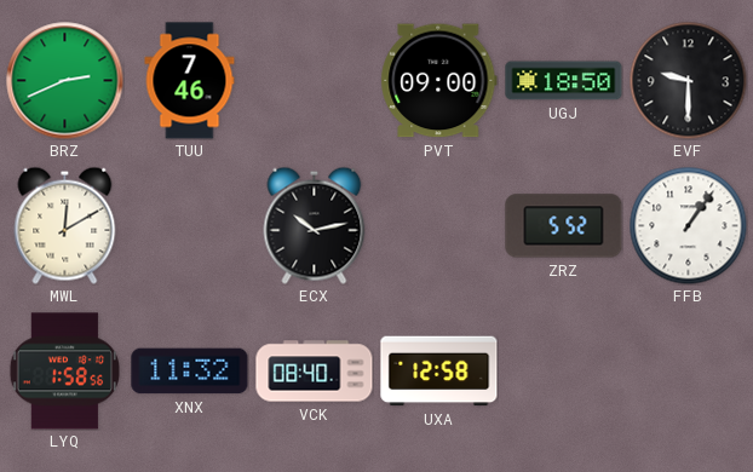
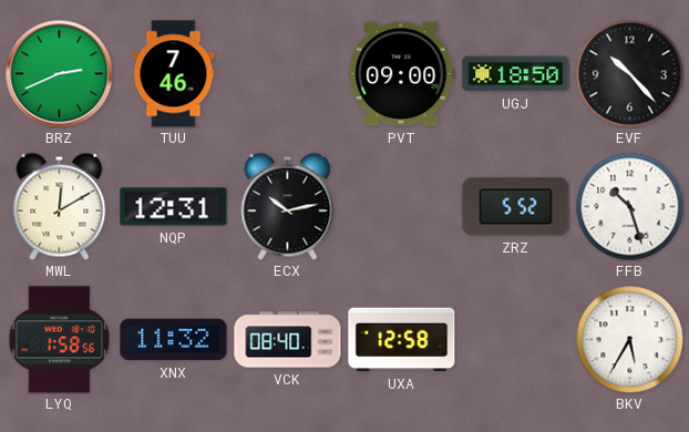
EVF: 9:30 -> 10:23 (629, 73)
NQP: none -> 12:31 (174, 207)
FFB: 1:06 -> 10:27 (629, 206)
BKV: none -> 5:35 (629, 339)
